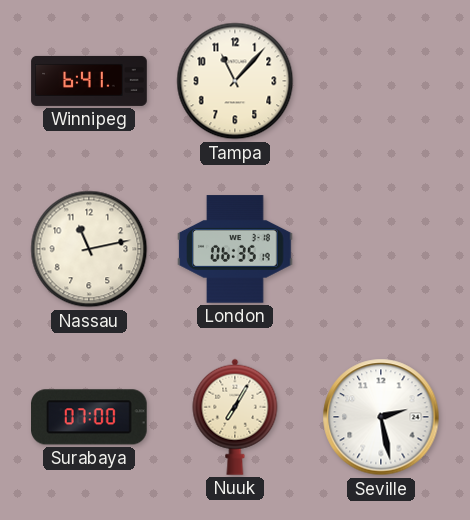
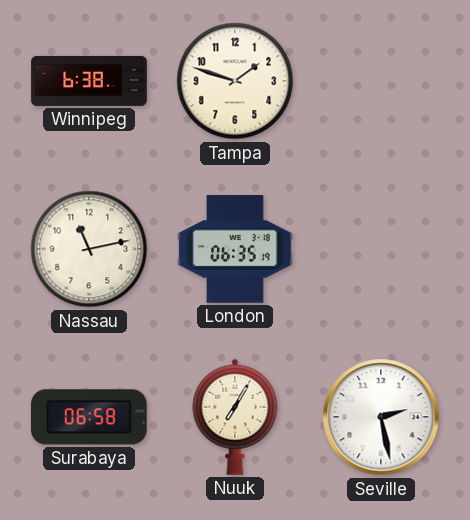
Winnipeg: 6:41 -> 6:38 (89, 81)
Tampa: 11:07 -> 1:48 (235, 81)
Surabaya: 07:00 -> 06:58 (90, 417)
